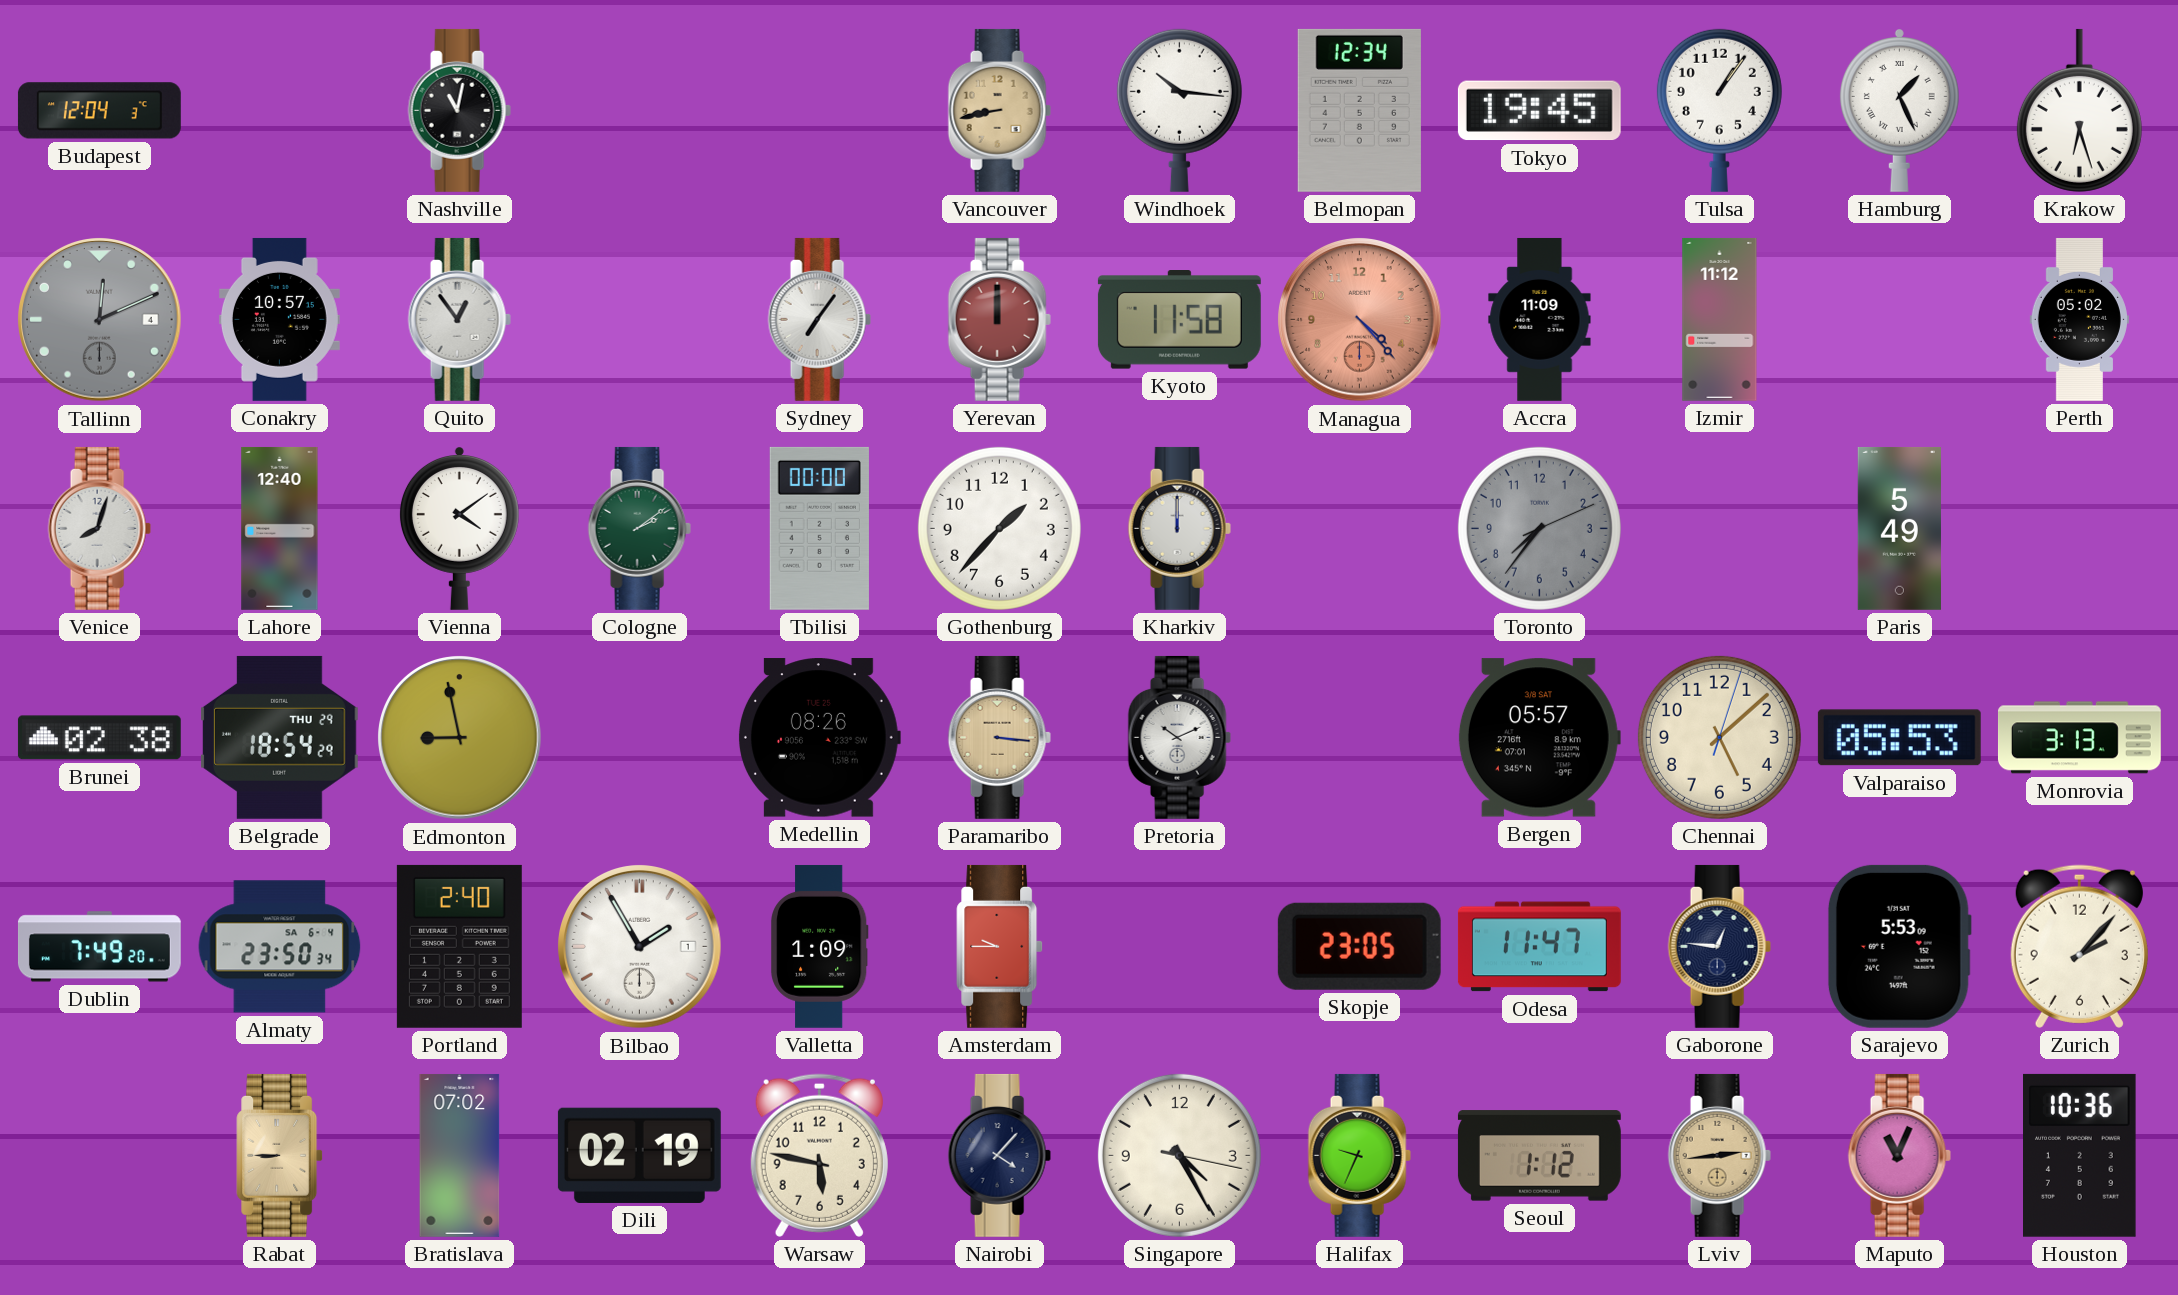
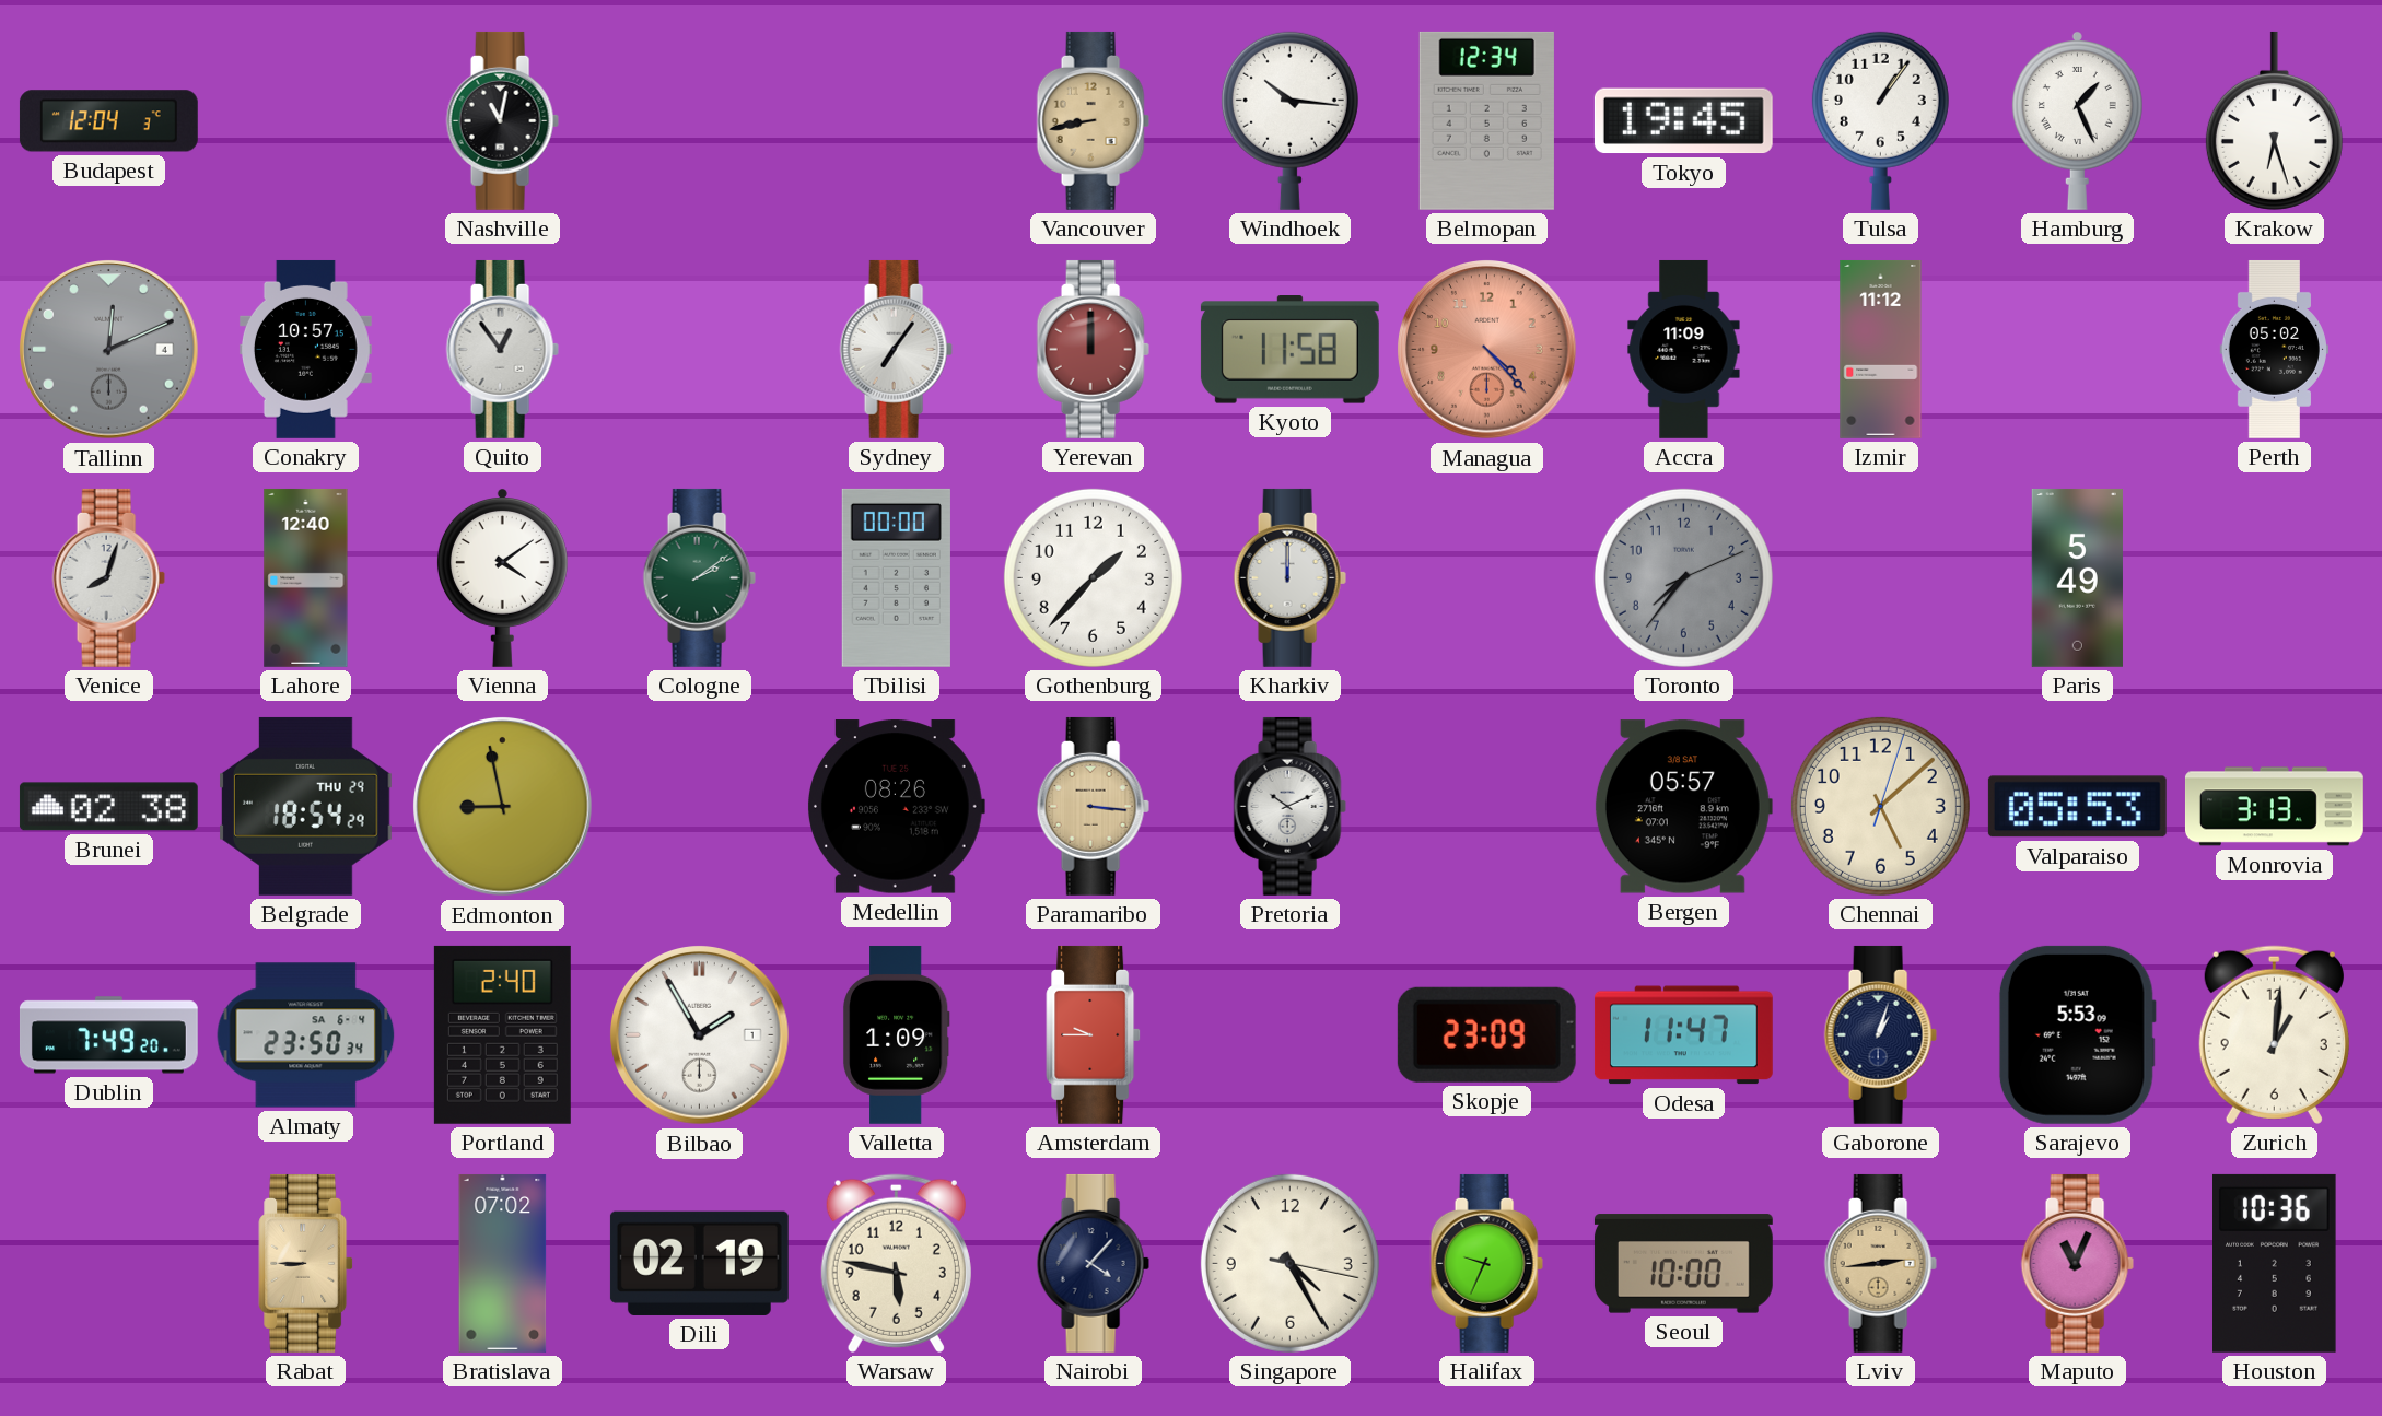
Skopje: 23:05 -> 23:09 (1486, 1034)
Gaborone: 12:46 -> 1:03 (1880, 1034)
Zurich: 2:07 -> 1:01 (2274, 1034)
Seoul: 1:12 -> 10:00 (1683, 1264)
